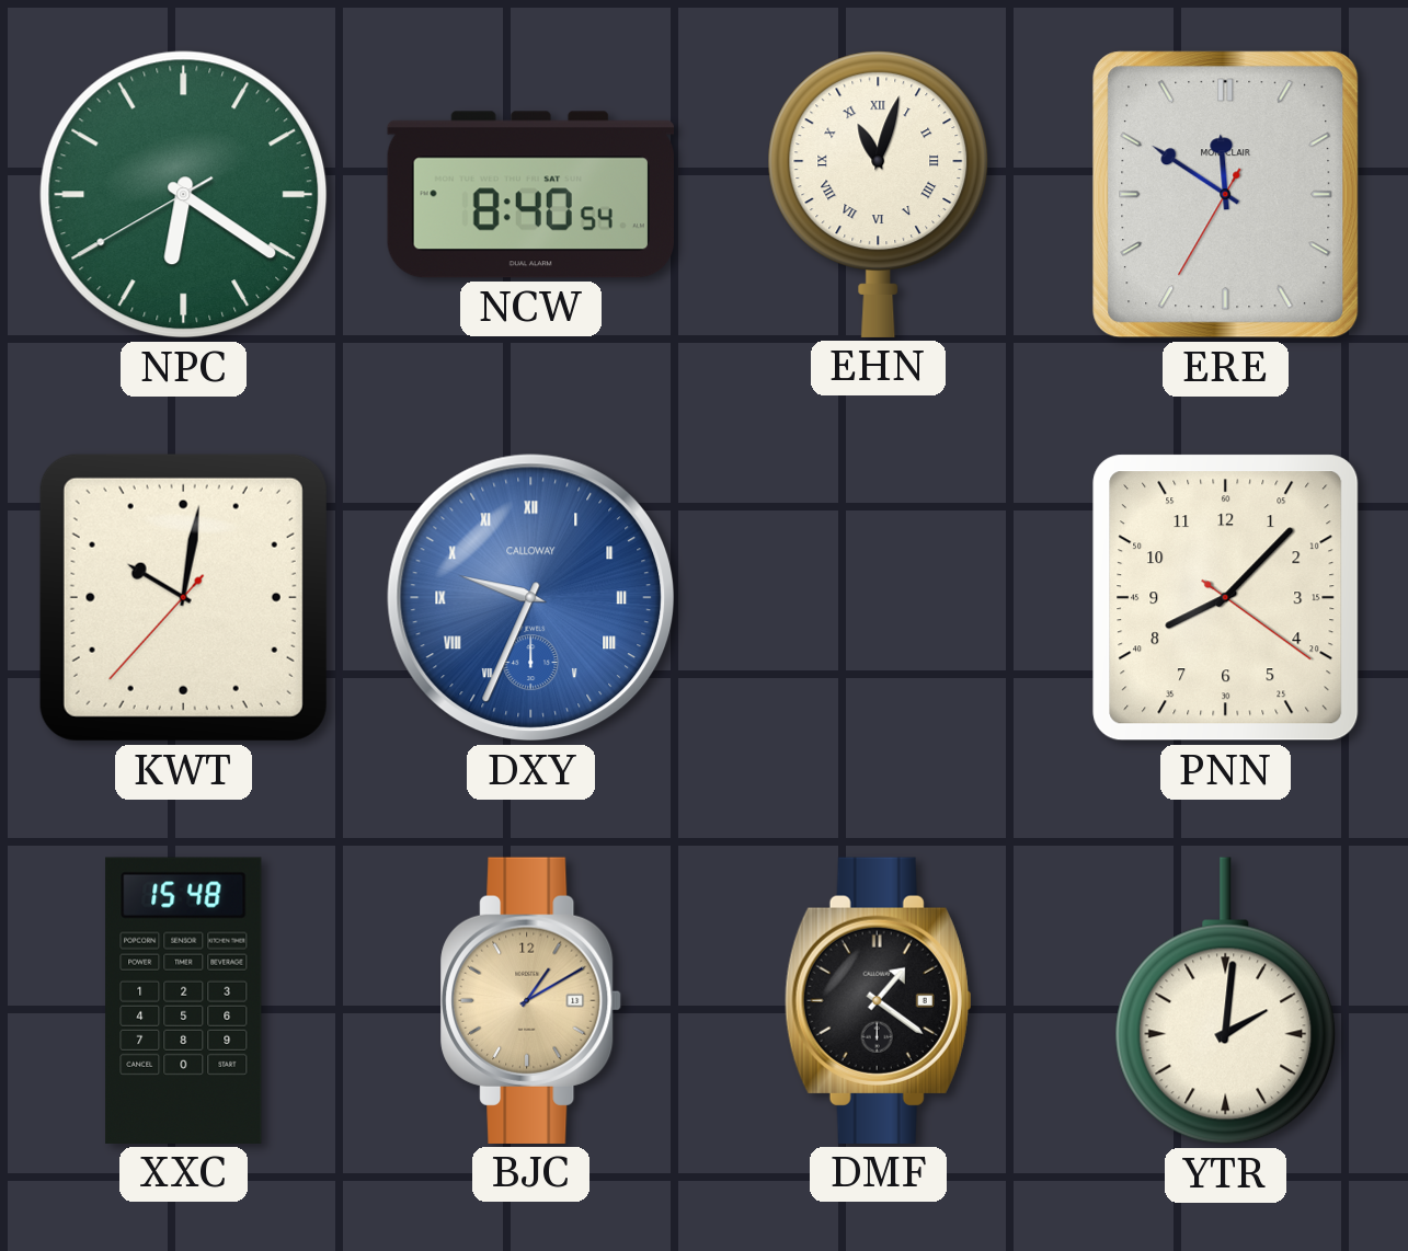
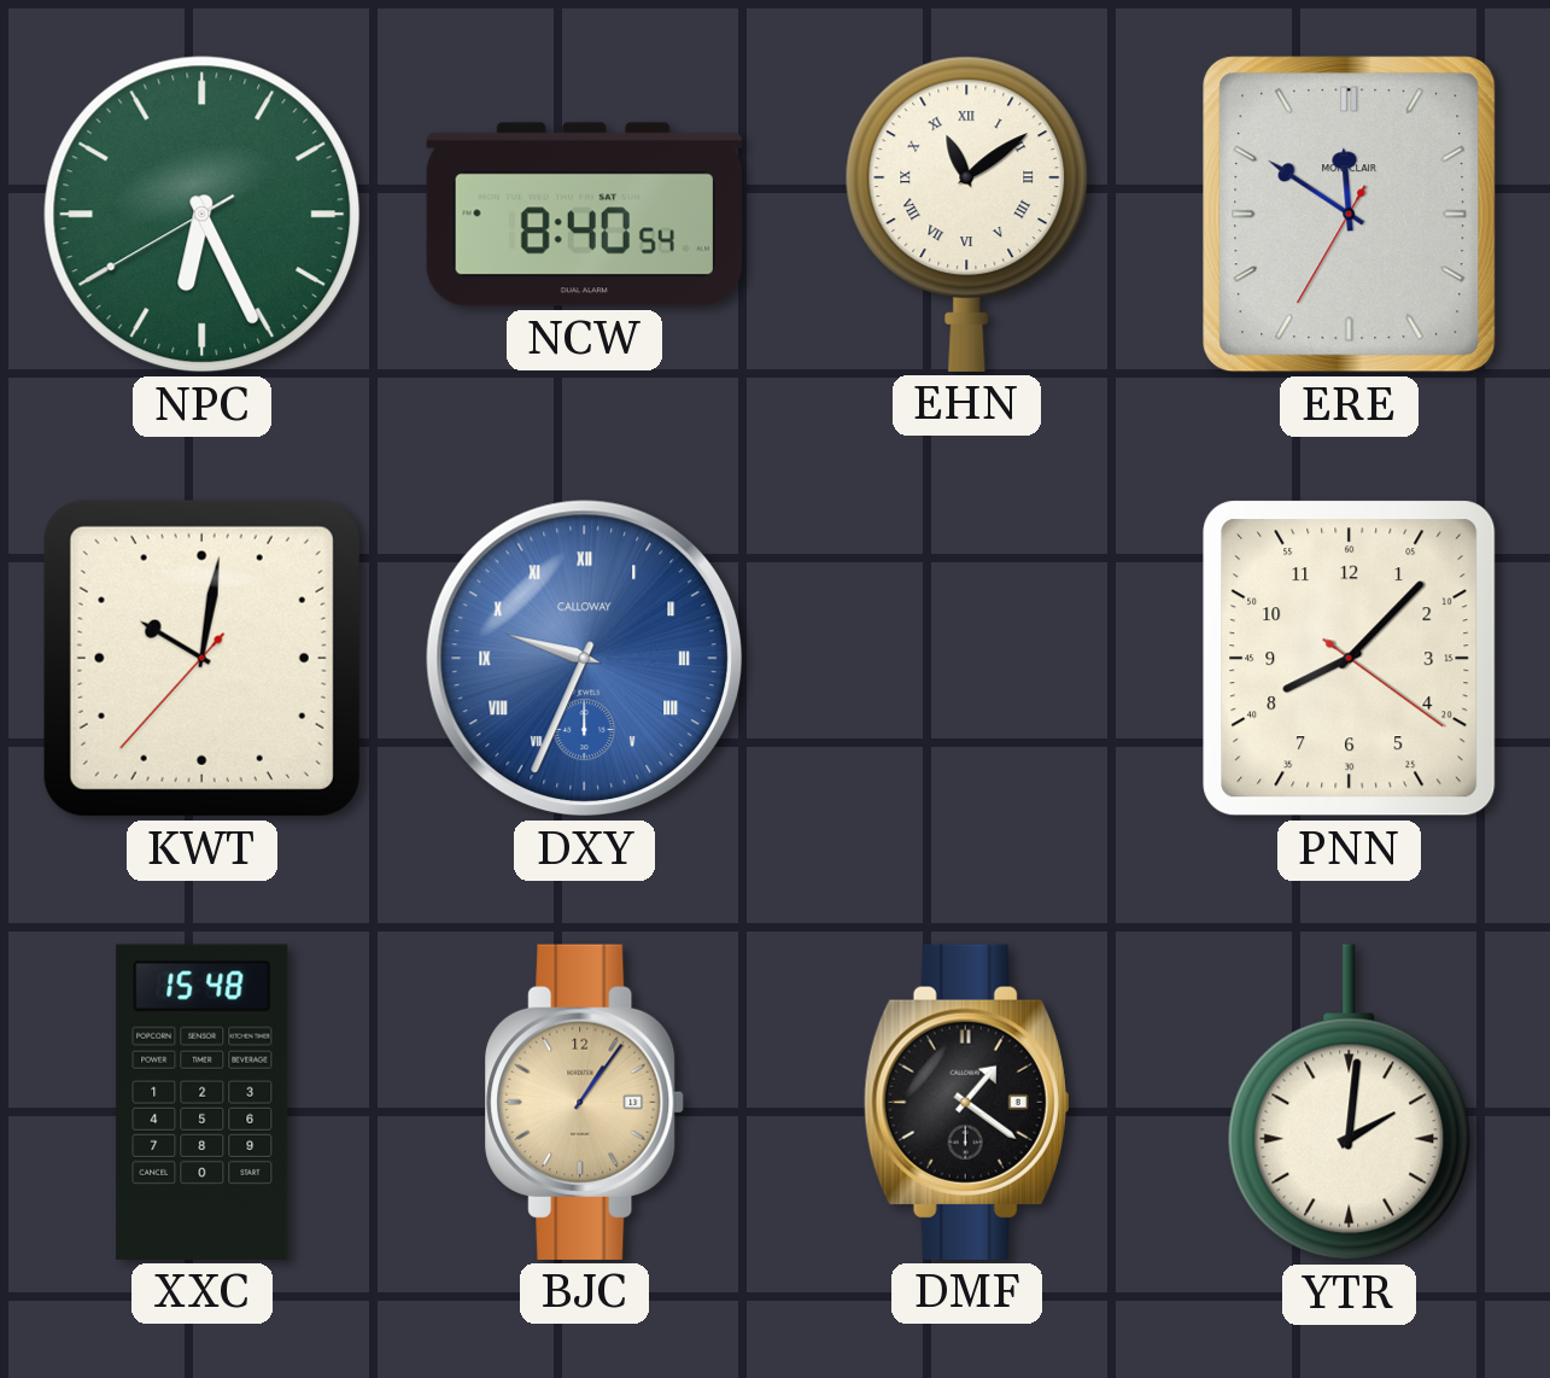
NPC: 6:20 -> 6:25 (203, 215)
EHN: 11:03 -> 11:09 (967, 214)
BJC: 1:10 -> 1:06 (585, 1102)
